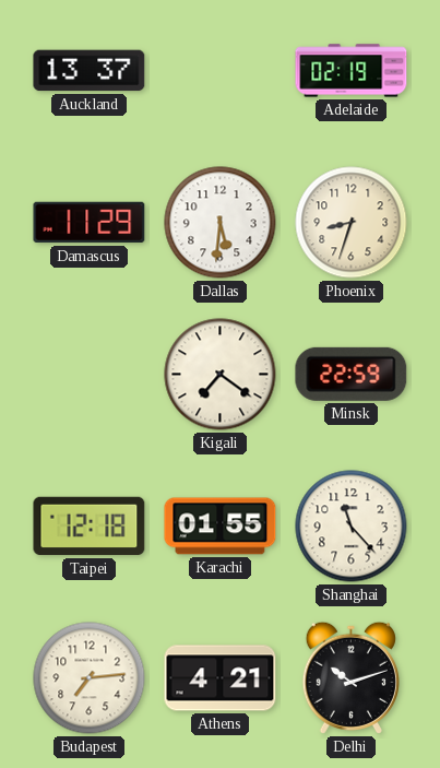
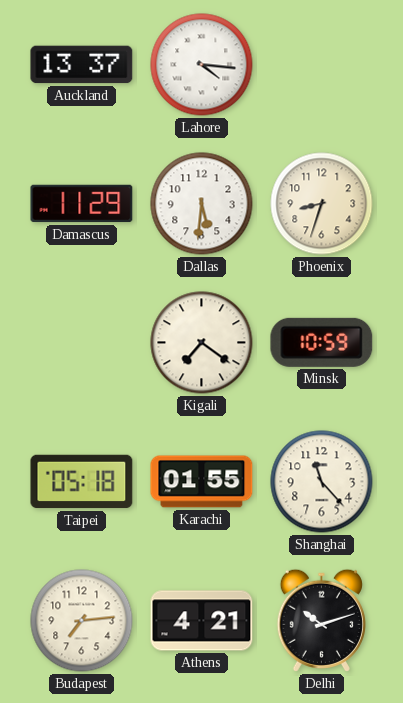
Lahore: none -> 4:16 (202, 65)
Adelaide: 02:19 -> none (352, 71)
Minsk: 22:59 -> 10:59 (322, 342)
Taipei: 12:18 -> 05:18 (82, 482)
